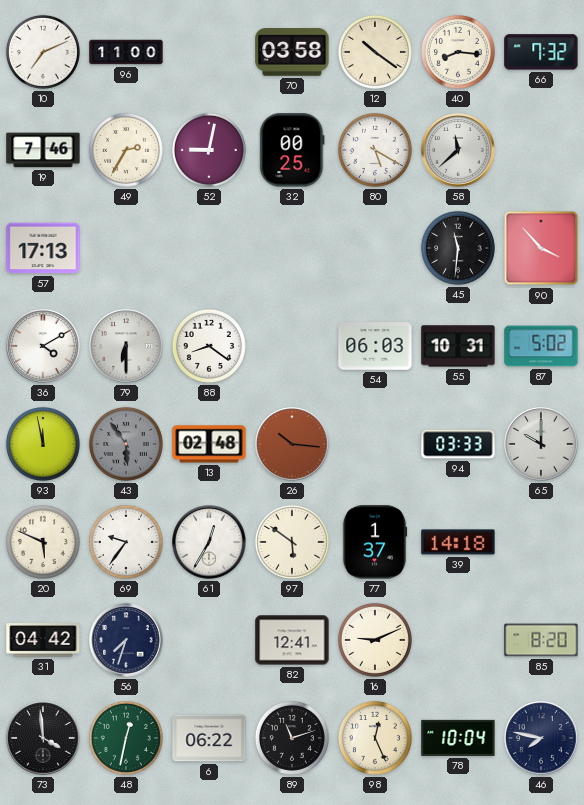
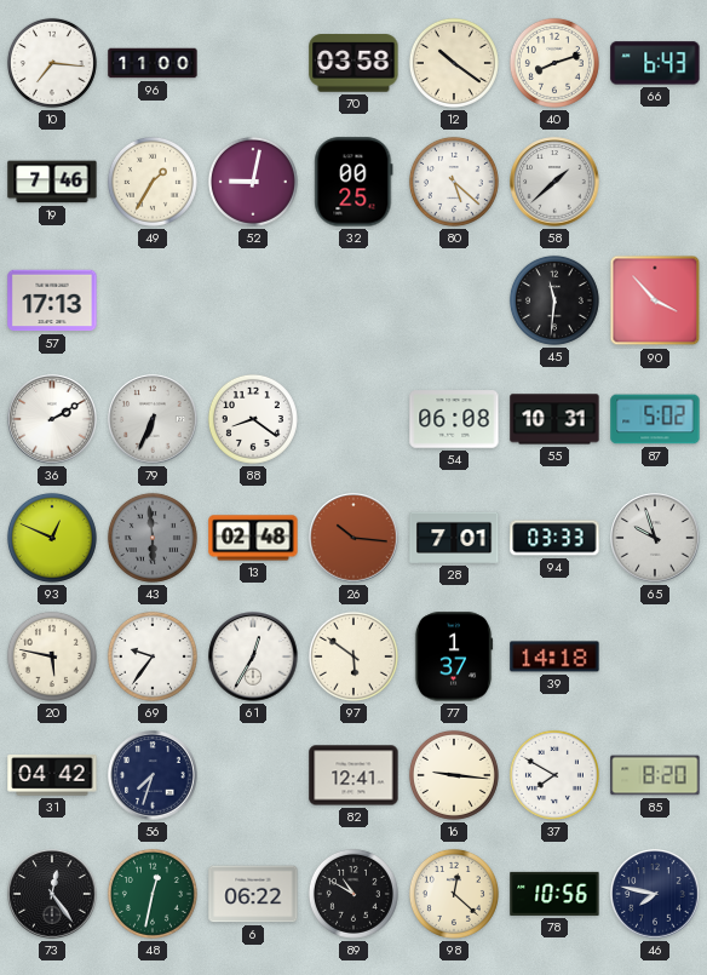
10: 7:11 -> 7:16 (52, 63)
40: 8:16 -> 8:12 (554, 63)
66: 7:32 -> 6:43 (655, 63)
49: 2:35 -> 1:35 (153, 182)
80: 5:20 -> 5:22 (454, 182)
58: 11:38 -> 1:38 (554, 182)
36: 4:10 -> 2:10 (52, 419)
79: 6:30 -> 6:34 (153, 419)
54: 06:03 -> 06:08 (454, 419)
93: 11:58 -> 12:49 (52, 538)
43: 5:54 -> 5:59 (153, 538)
28: none -> 7:01 (454, 538)
65: 10:00 -> 9:57 (655, 538)
20: 5:49 -> 5:47 (52, 656)
16: 9:11 -> 9:16 (454, 775)
37: none -> 7:50 (554, 775)
73: 3:59 -> 12:24 (52, 894)
89: 11:12 -> 10:50 (353, 894)
98: 12:26 -> 12:22 (454, 894)
78: 10:04 -> 10:56 (554, 894)
